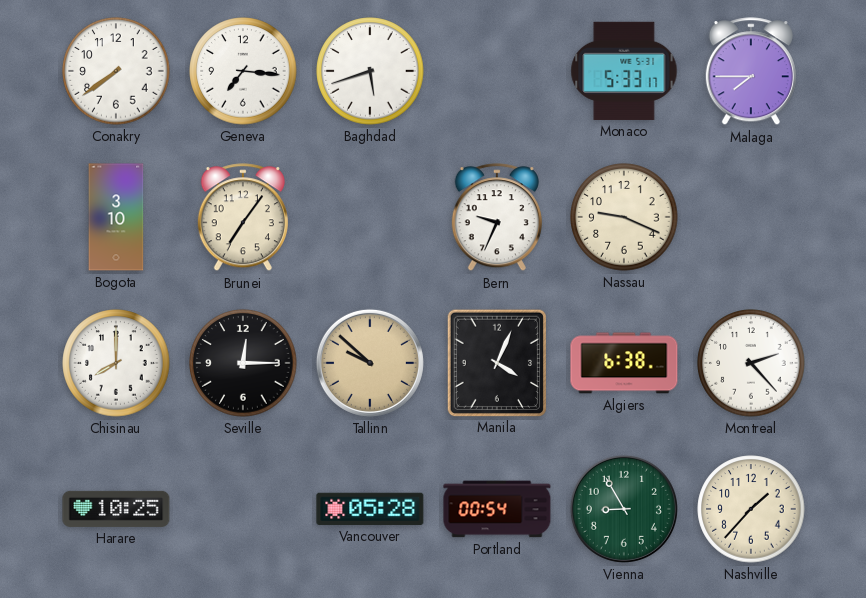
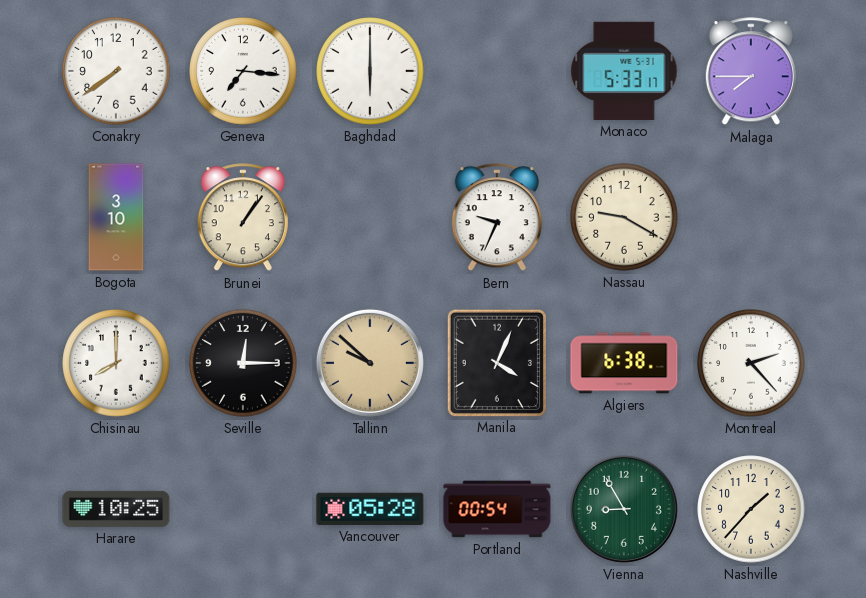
Baghdad: 5:42 -> 6:00 (370, 71)
Brunei: 7:06 -> 1:06 (243, 218)
Nassau: 9:19 -> 9:20 (624, 217)
